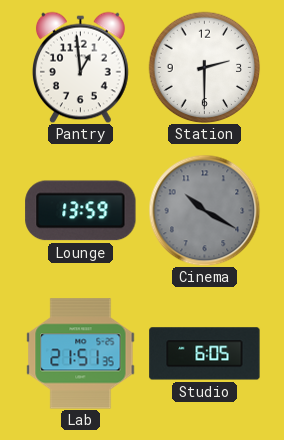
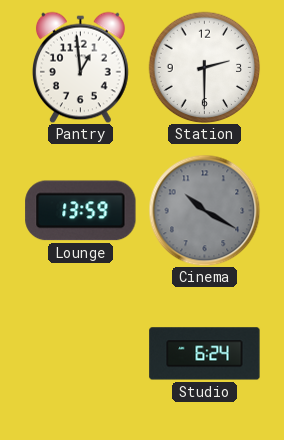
Lab: 21:51 -> none (81, 354)
Studio: 6:05 -> 6:24 (205, 354)
